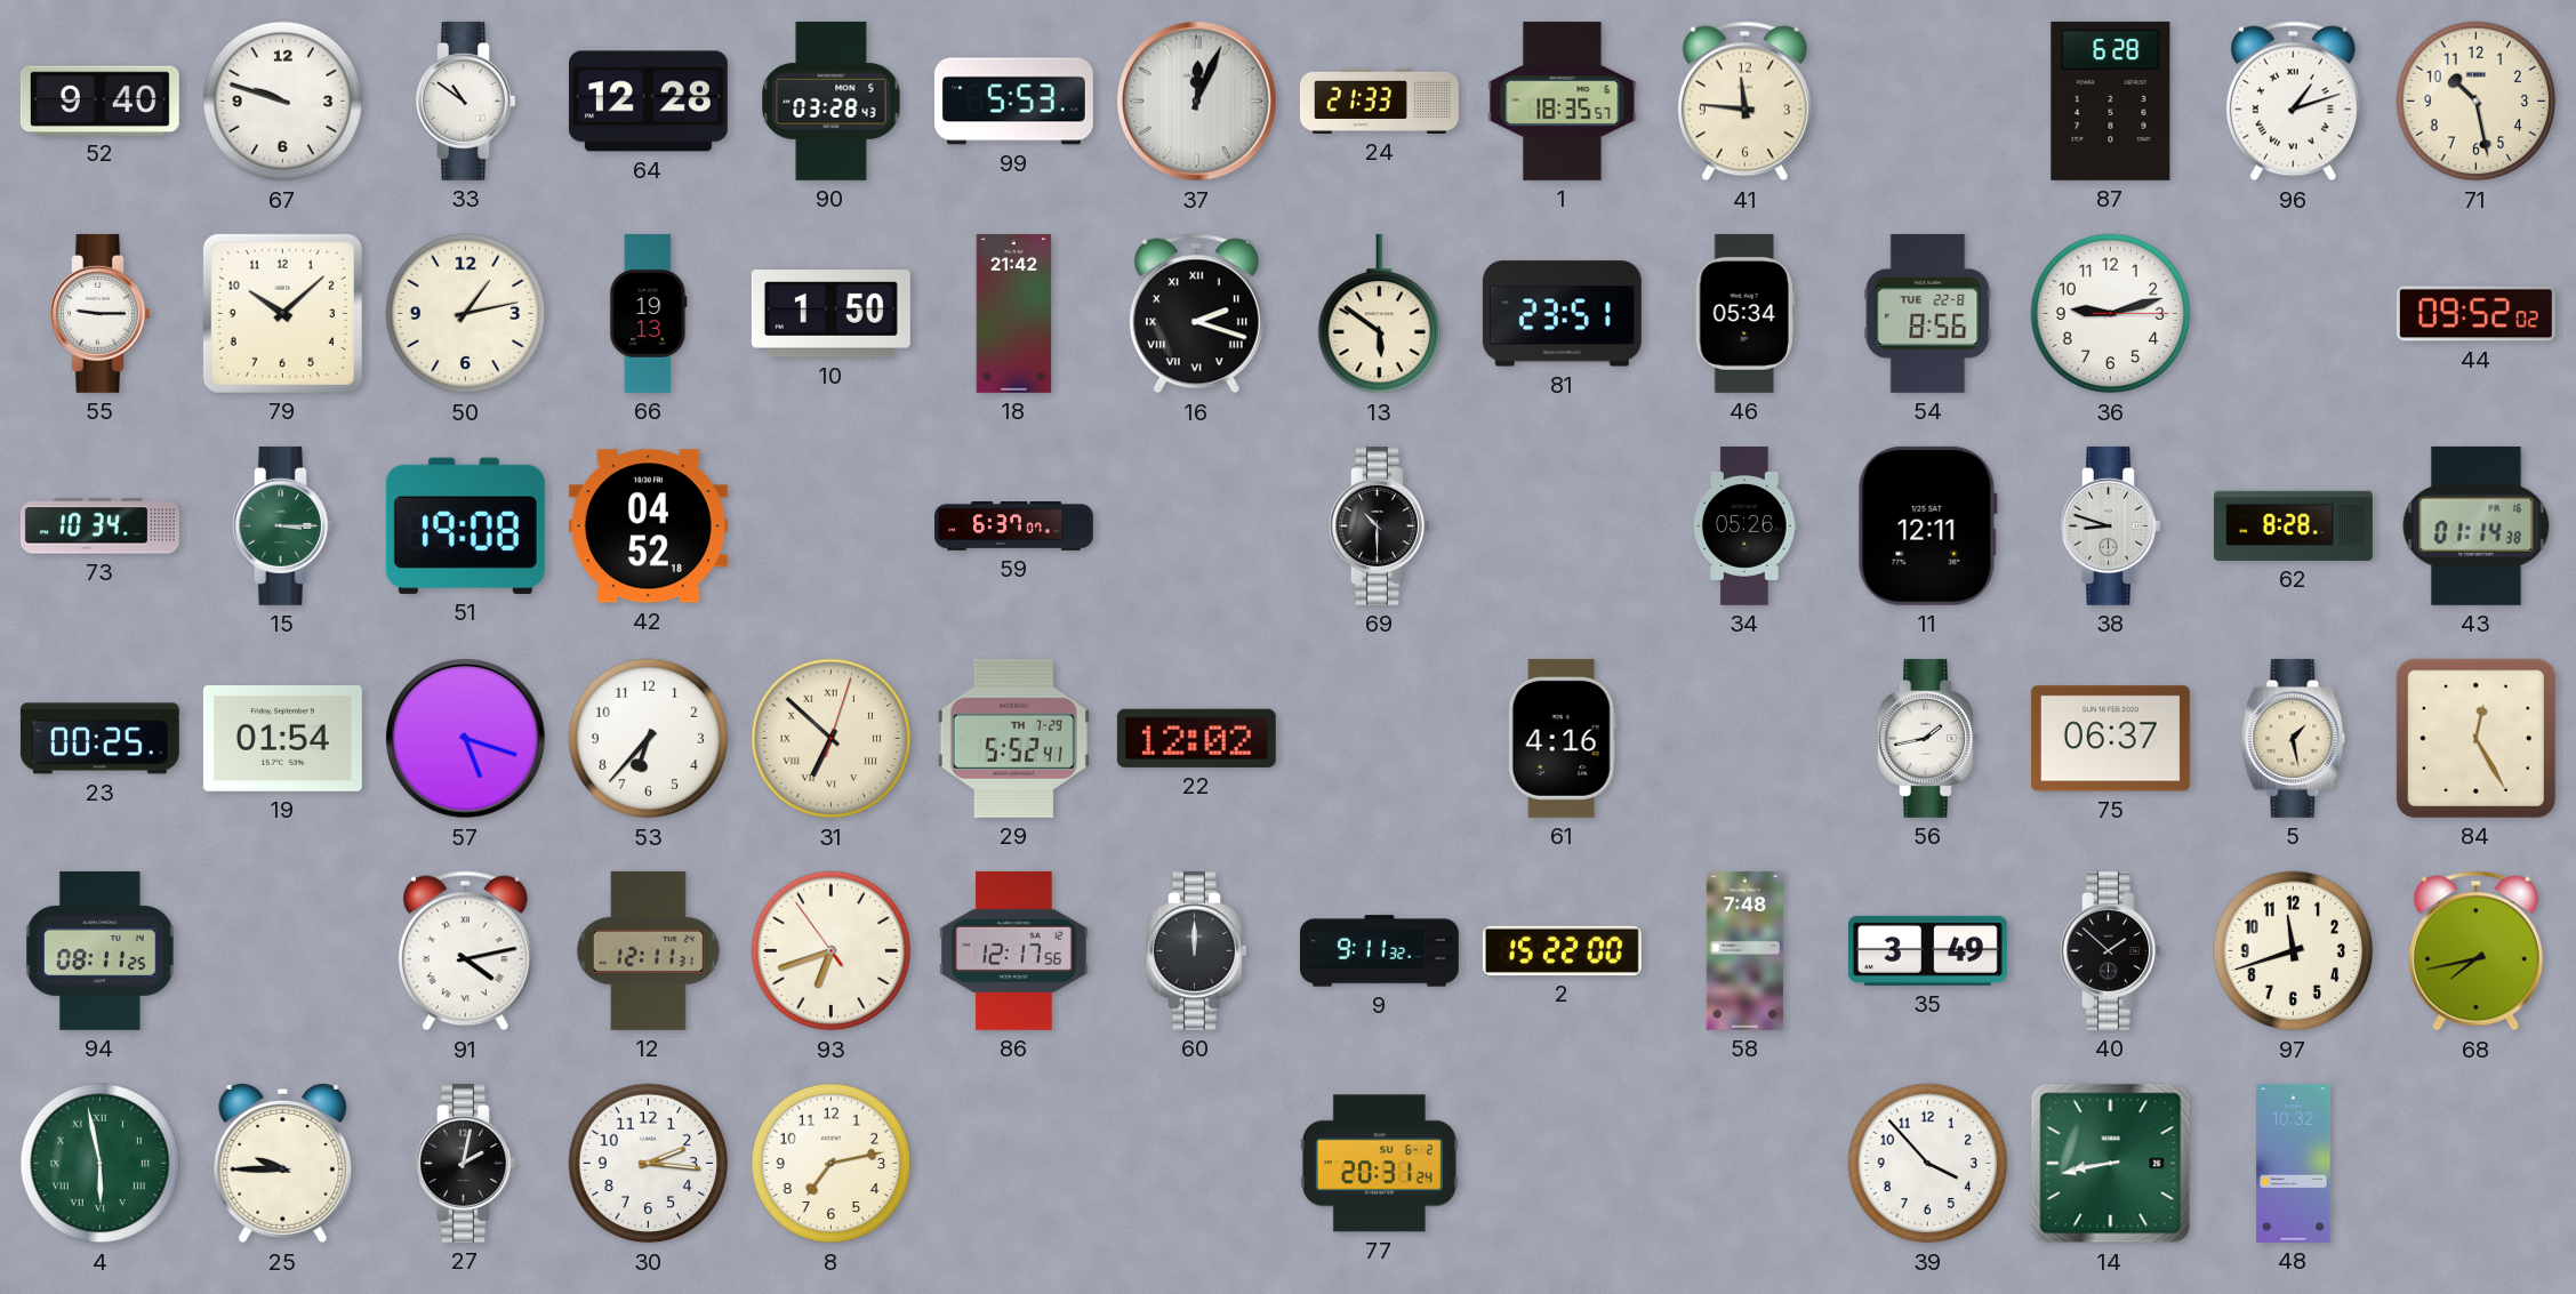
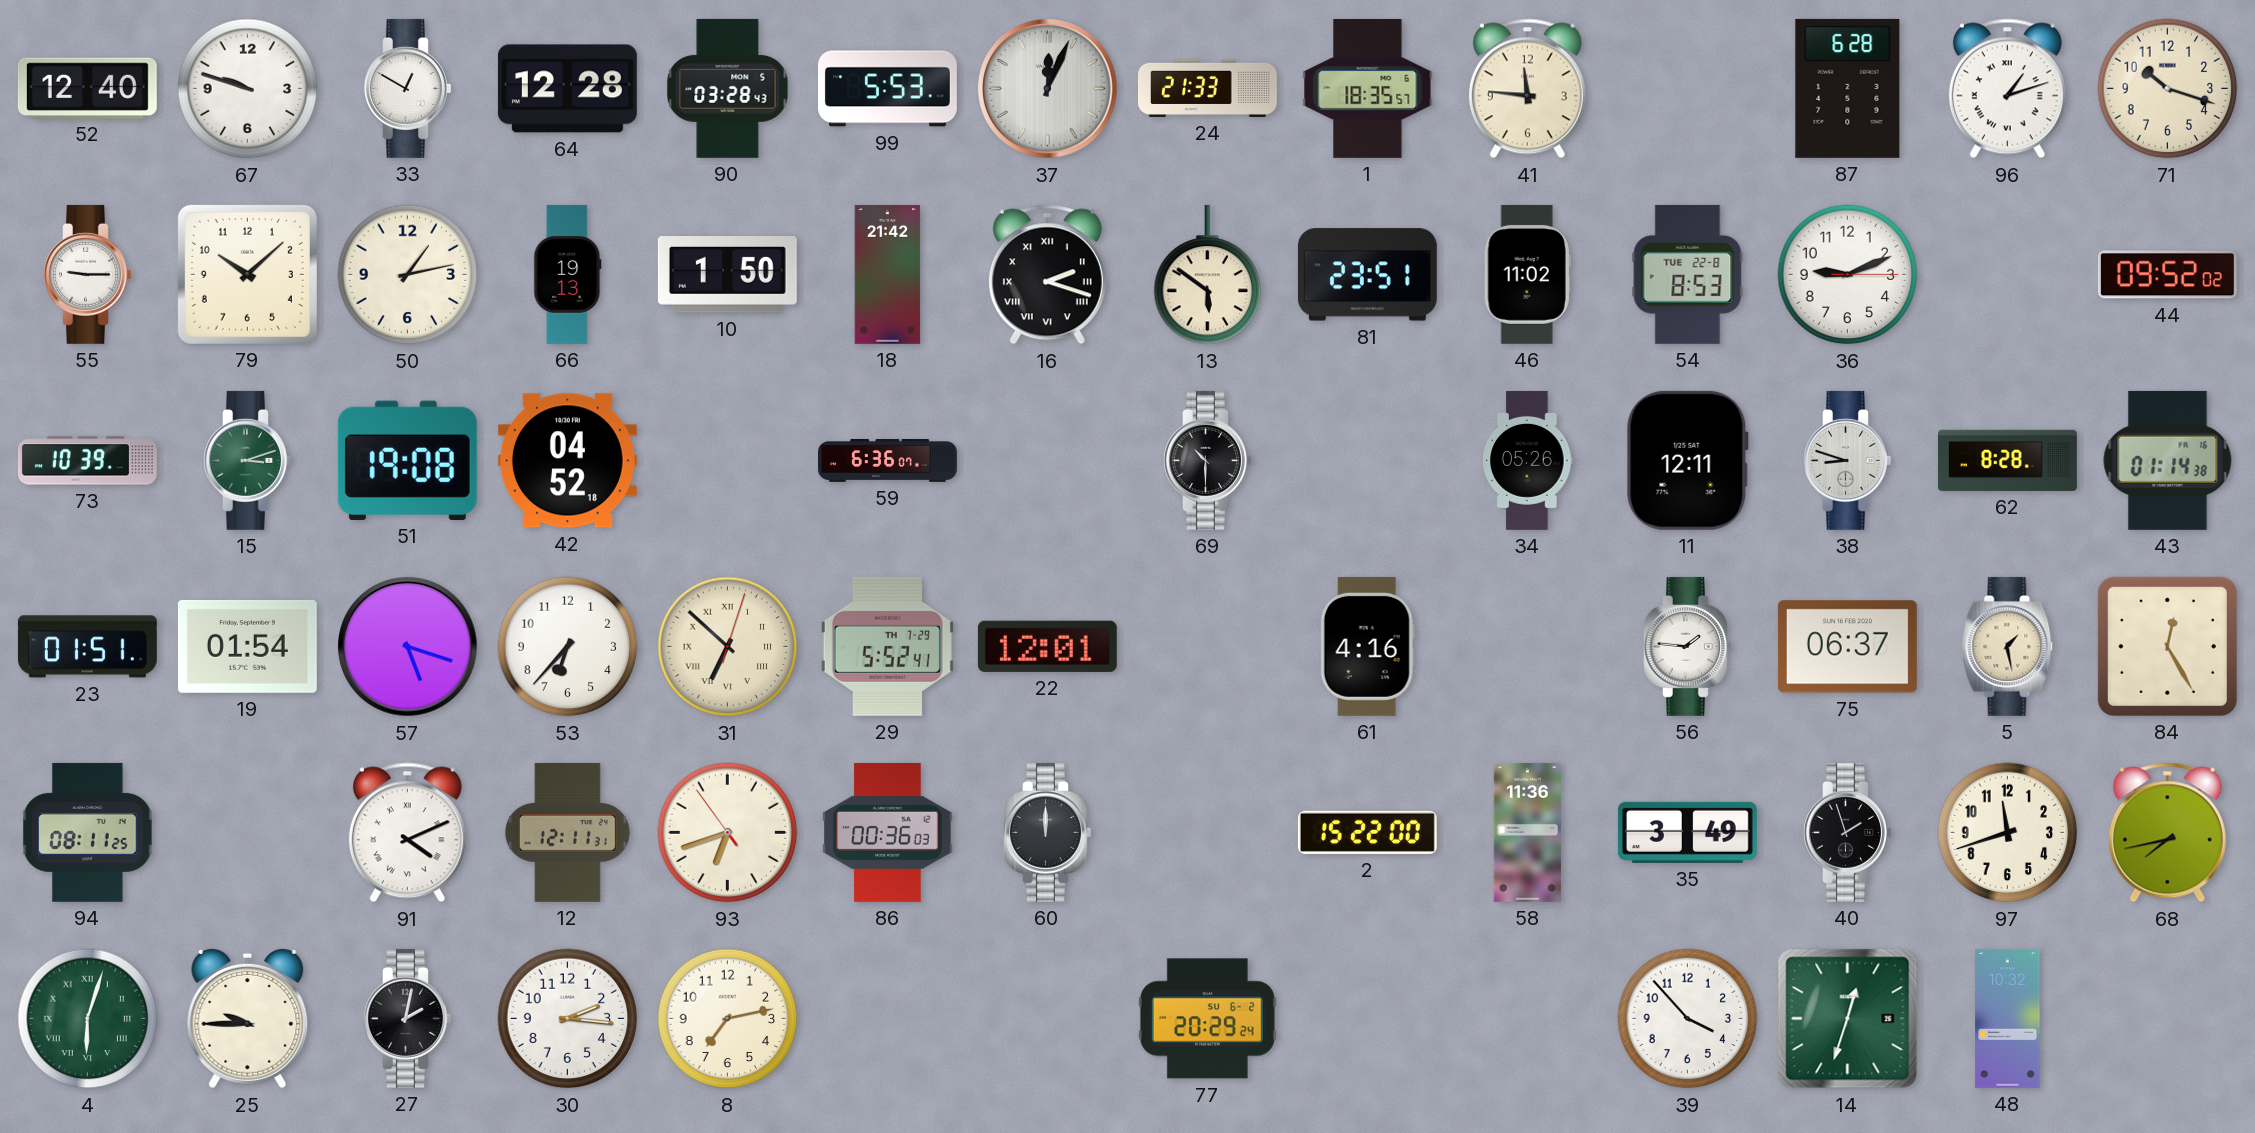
52: 9:40 -> 12:40 (87, 88)
33: 10:51 -> 12:50 (408, 88)
71: 10:28 -> 10:18 (2168, 89)
46: 05:34 -> 11:02 (1527, 274)
54: 8:56 -> 8:53 (1688, 274)
36: 9:12 -> 9:11 (1848, 275)
73: 10:34 -> 10:39 (87, 461)
15: 3:15 -> 3:12 (248, 460)
59: 6:37 -> 6:36 (888, 461)
23: 00:25 -> 01:51 (87, 647)
22: 12:02 -> 12:01 (1047, 646)
56: 1:43 -> 1:46 (1688, 646)
91: 4:13 -> 4:11 (407, 833)
86: 12:17 -> 00:36 (888, 832)
9: 9:11 -> none (1379, 951)
58: 7:48 -> 11:36 (1527, 832)
40: 1:52 -> 1:57 (1848, 832)
4: 5:58 -> 6:03 (88, 1019)
77: 20:31 -> 20:29 (1207, 1019)
14: 8:43 -> 12:33 (1848, 1019)
